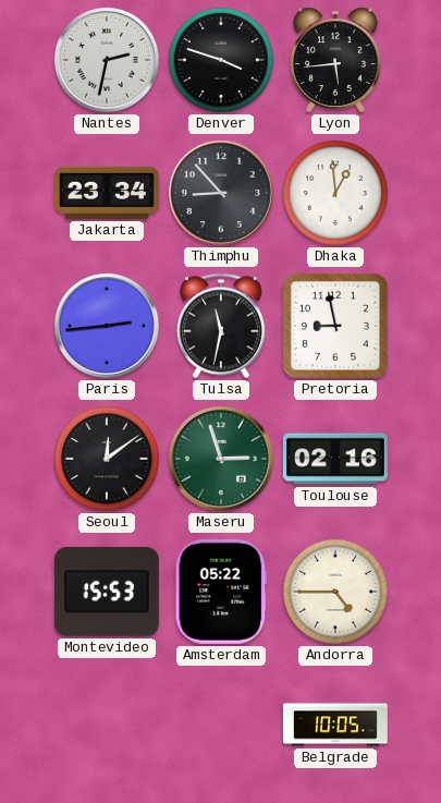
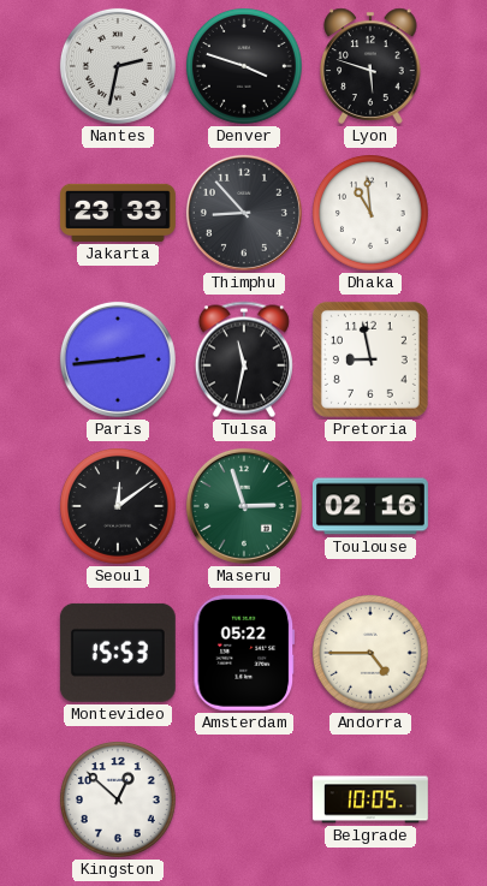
Lyon: 5:44 -> 5:48 (370, 66)
Jakarta: 23:34 -> 23:33 (118, 213)
Dhaka: 12:59 -> 10:59 (372, 214)
Kingston: none -> 12:52 (119, 801)
